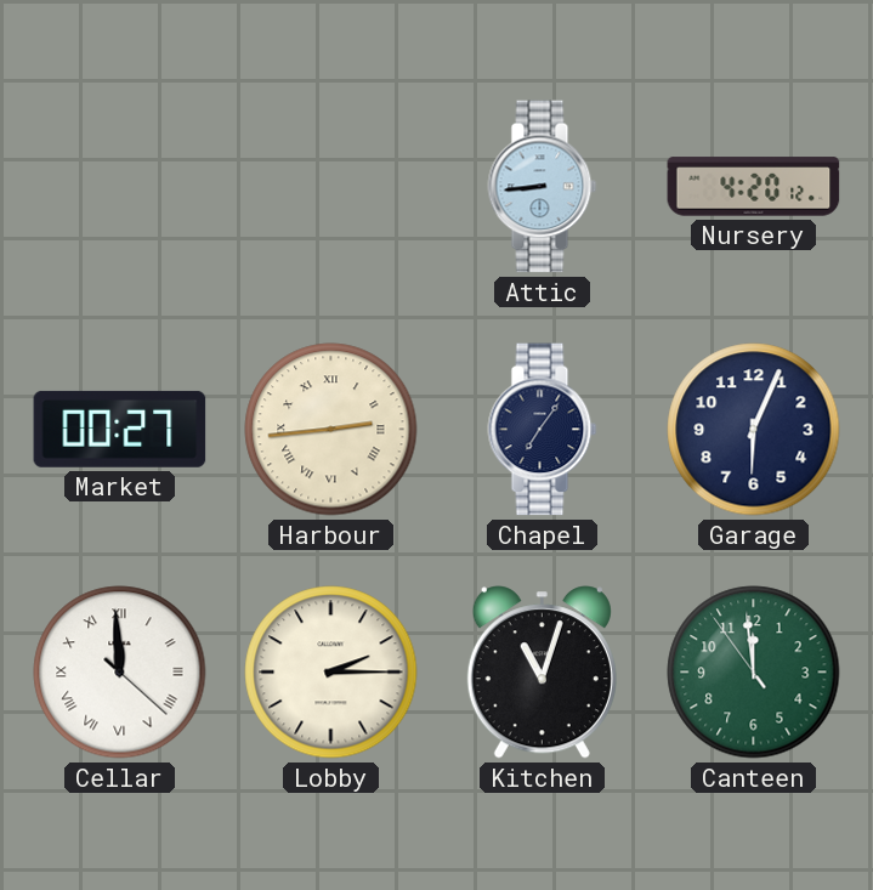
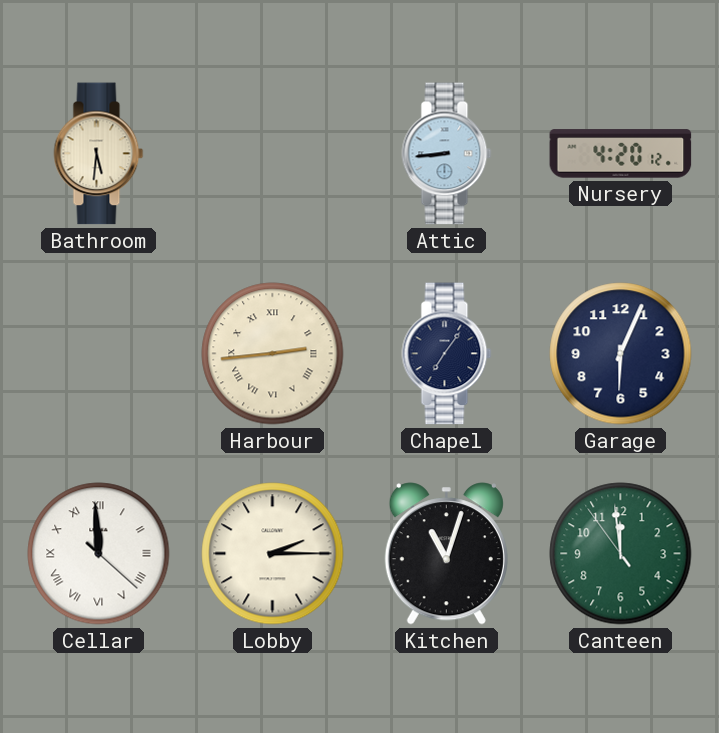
Bathroom: none -> 5:31 (99, 154)
Market: 00:27 -> none (120, 429)
